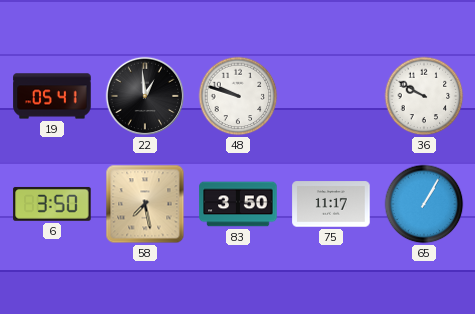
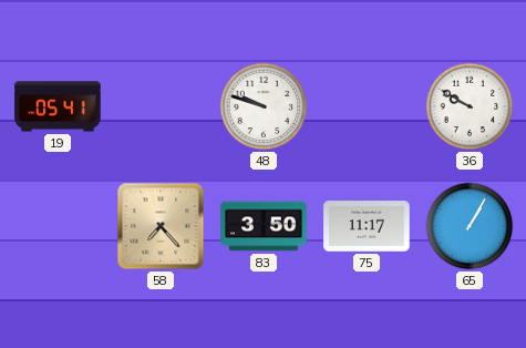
22: 12:59 -> none (145, 96)
6: 3:50 -> none (52, 204)
58: 7:28 -> 7:23 (161, 226)
